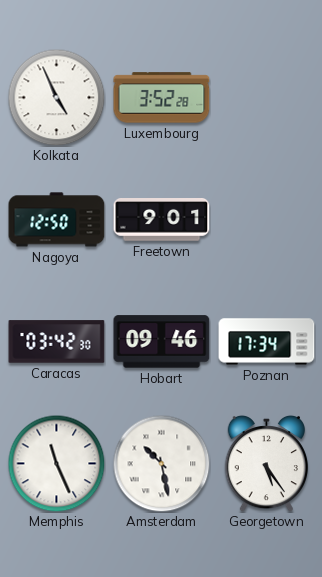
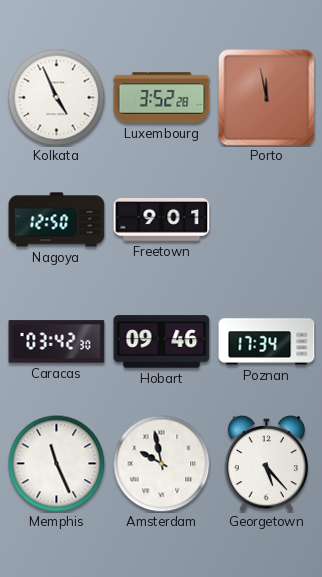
Porto: none -> 11:58 (267, 98)
Amsterdam: 10:28 -> 9:58 (161, 463)
Georgetown: 5:24 -> 5:23 (266, 463)
